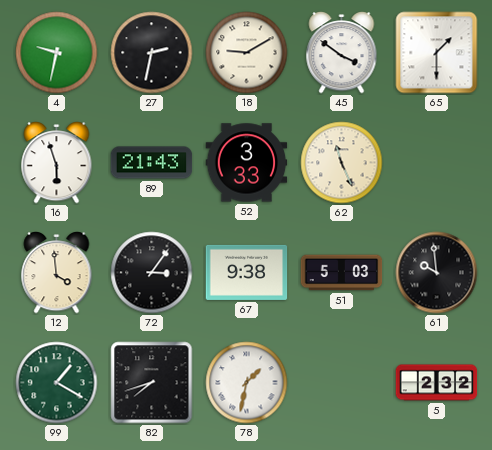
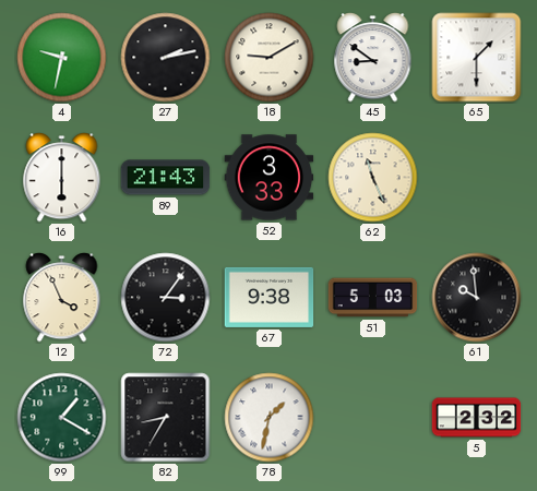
27: 2:32 -> 2:13 (166, 58)
45: 3:51 -> 8:51 (373, 58)
16: 5:57 -> 6:00 (62, 178)
12: 3:59 -> 3:56 (62, 298)
82: 7:42 -> 8:35 (166, 418)
